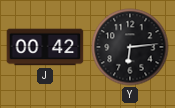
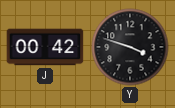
Y: 6:14 -> 3:48 (130, 47)
